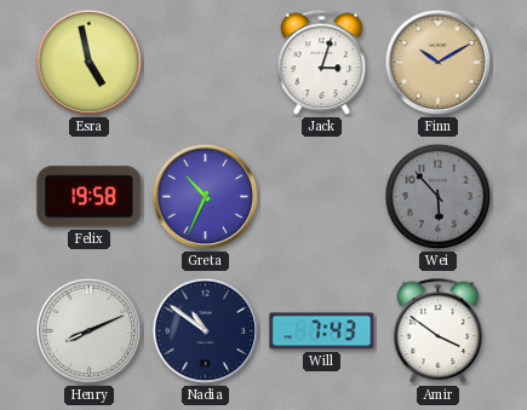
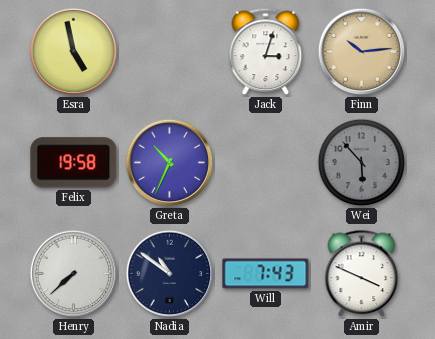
Finn: 10:10 -> 10:14 (362, 52)
Henry: 8:11 -> 7:38 (74, 274)
Amir: 3:51 -> 3:49 (362, 274)
